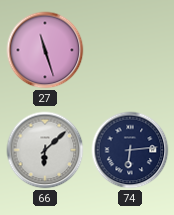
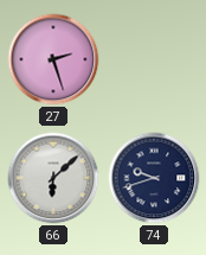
27: 11:27 -> 2:27 (53, 59)
74: 6:14 -> 9:42 (154, 178)
